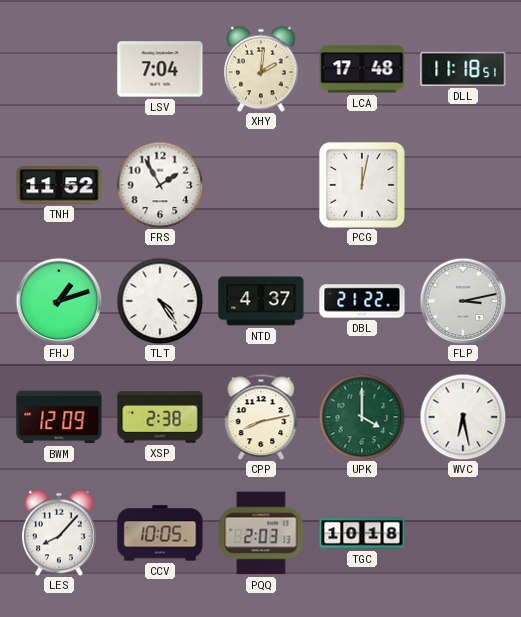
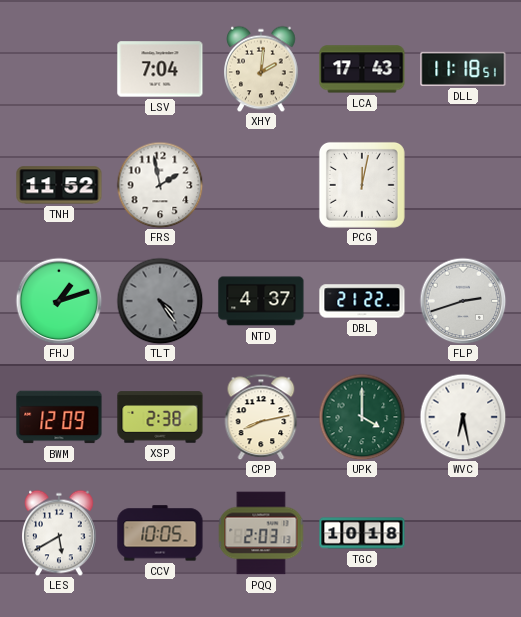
LCA: 17:48 -> 17:43 (362, 69)
FRS: 1:55 -> 1:58 (160, 185)
TLT dial: white -> grey (160, 301)
FLP: 3:13 -> 2:42 (463, 301)
LES: 8:07 -> 5:40 (59, 533)
